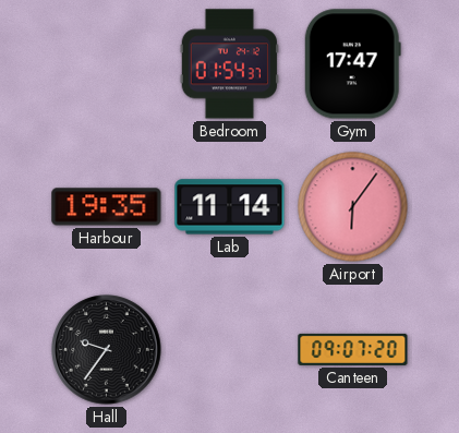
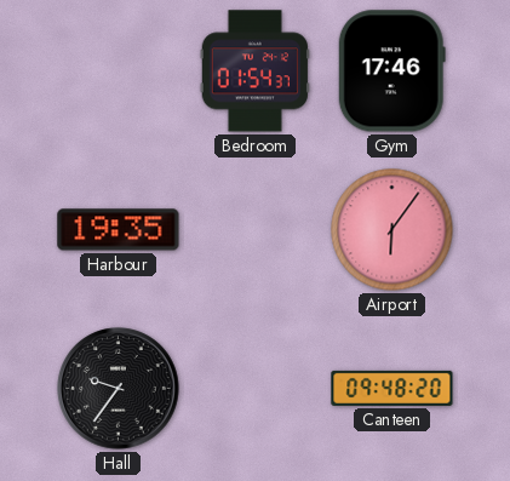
Gym: 17:47 -> 17:46 (391, 71)
Lab: 11:14 -> none (230, 207)
Canteen: 09:07 -> 09:48 (392, 388)
